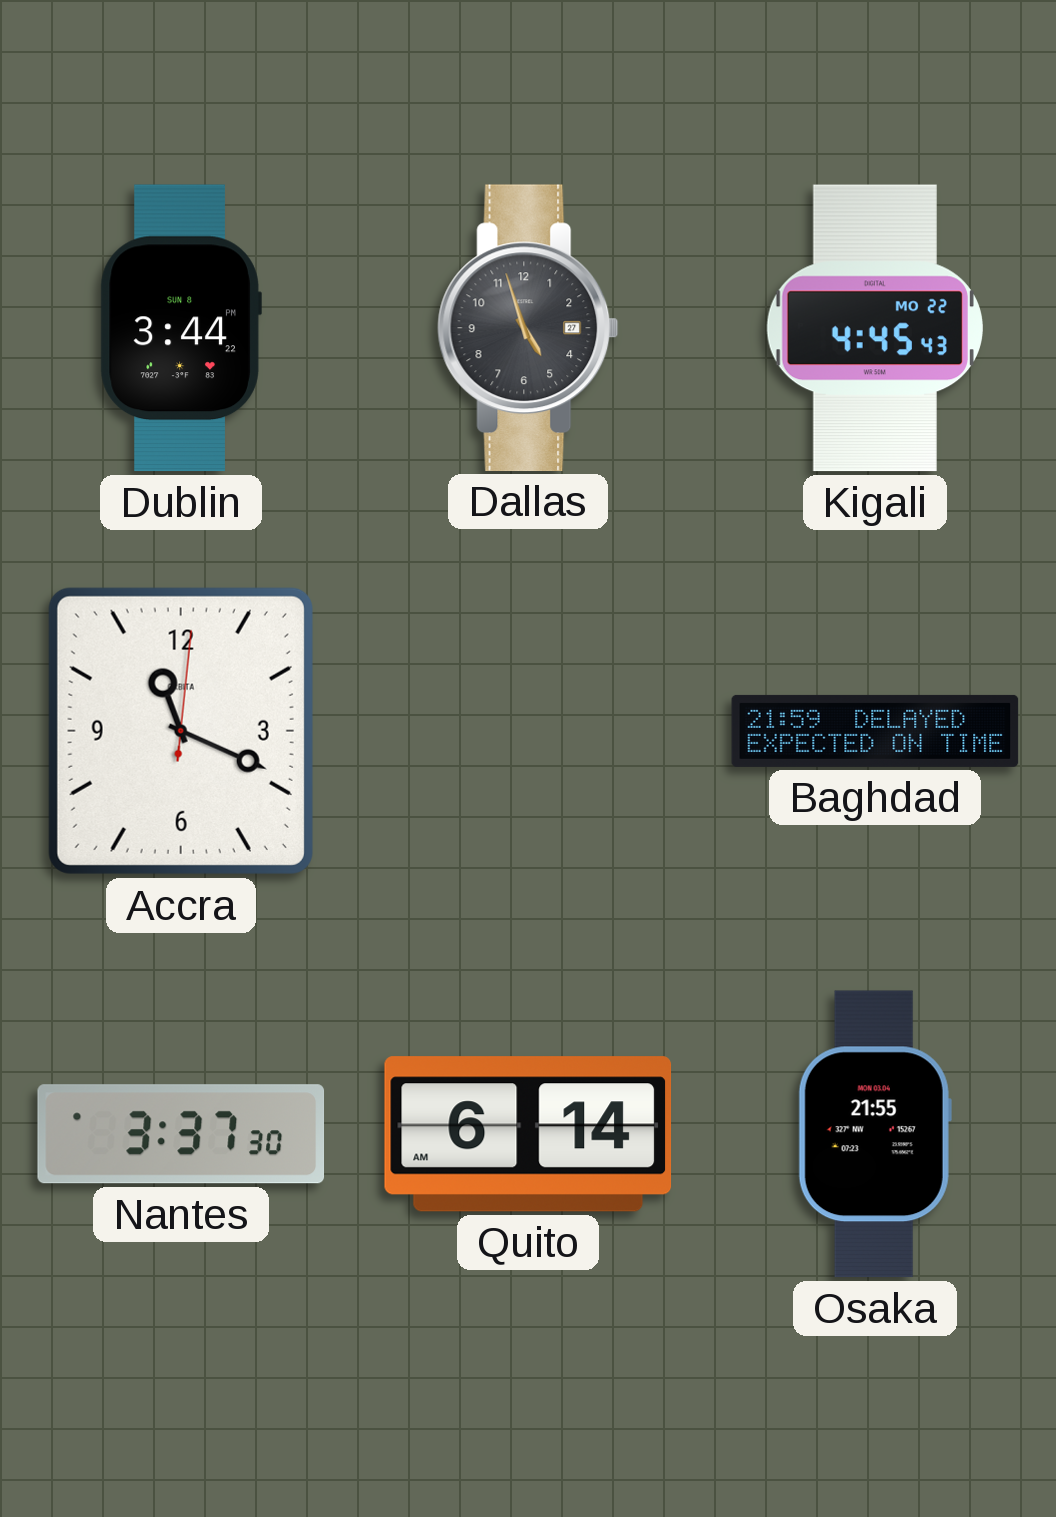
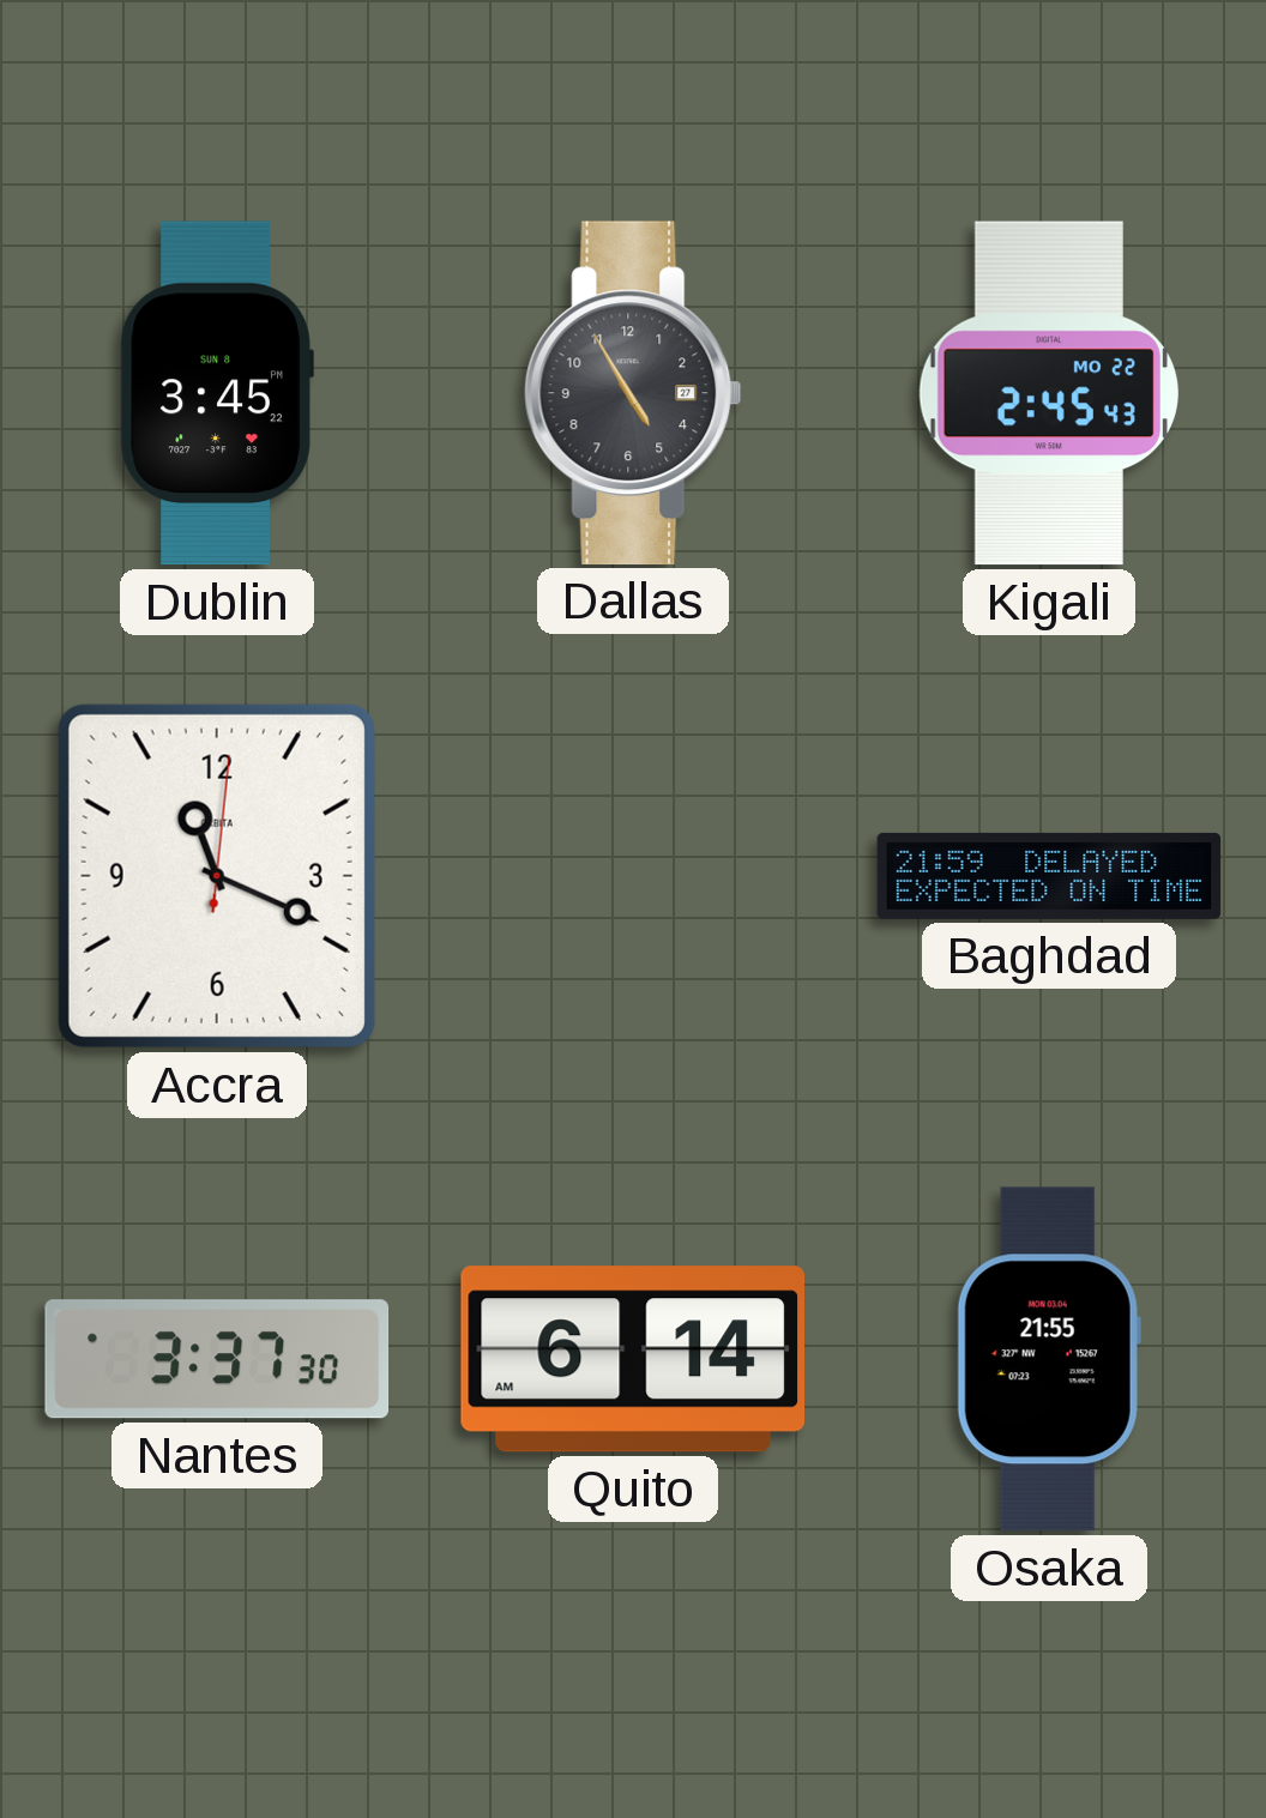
Dublin: 3:44 -> 3:45 (217, 393)
Dallas: 4:57 -> 4:55 (633, 393)
Kigali: 4:45 -> 2:45 (1049, 393)
